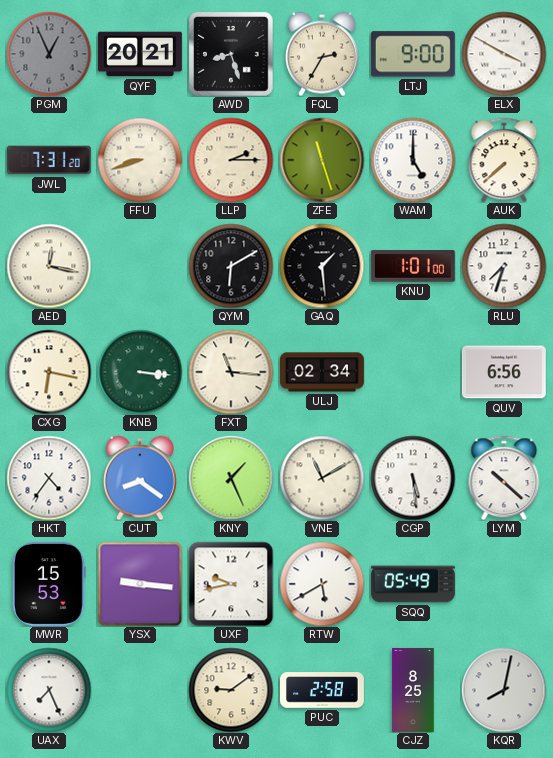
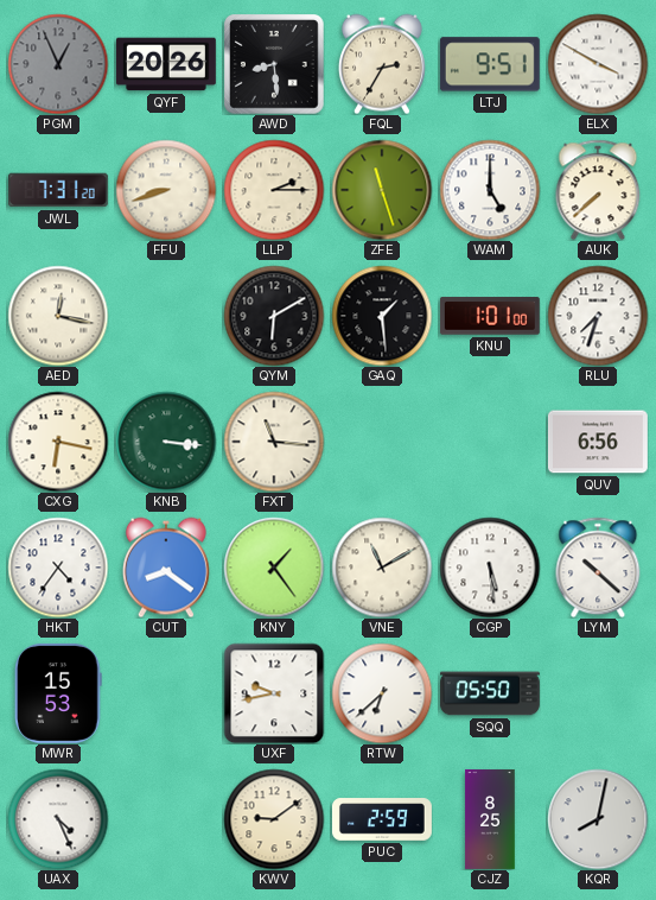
QYF: 20:21 -> 20:26 (166, 64)
AWD: 8:27 -> 8:29 (274, 64)
LTJ: 9:00 -> 9:51 (490, 64)
ULJ: 02:34 -> none (322, 372)
KNY: 1:26 -> 1:24 (274, 568)
YSX: 9:16 -> none (140, 584)
RTW: 5:40 -> 6:38 (382, 693)
SQQ: 05:49 -> 05:50 (490, 693)
UAX: 7:26 -> 4:26 (58, 819)
PUC: 2:58 -> 2:59 (382, 819)
